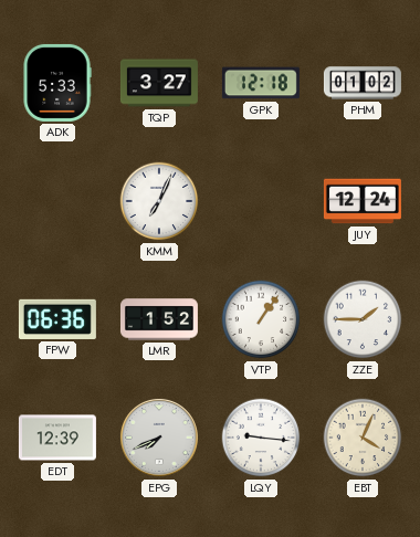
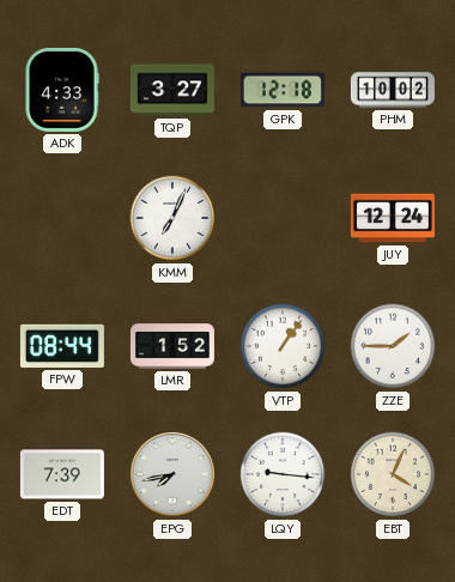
ADK: 5:33 -> 4:33 (62, 90)
PHM: 01:02 -> 10:02 (393, 90)
FPW: 06:36 -> 08:44 (62, 346)
EDT: 12:39 -> 7:39 (62, 474)
EPG: 7:41 -> 7:43 (172, 474)
